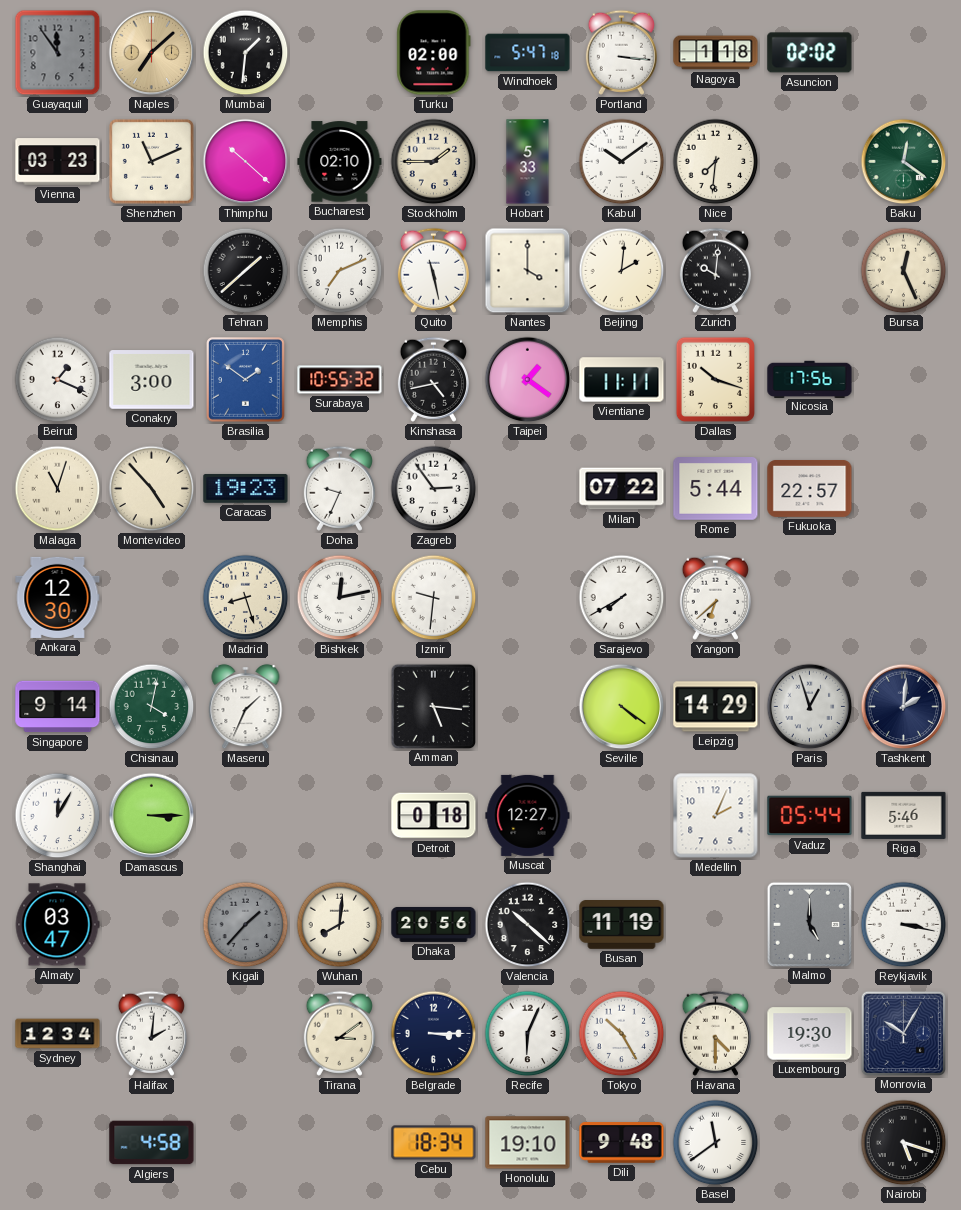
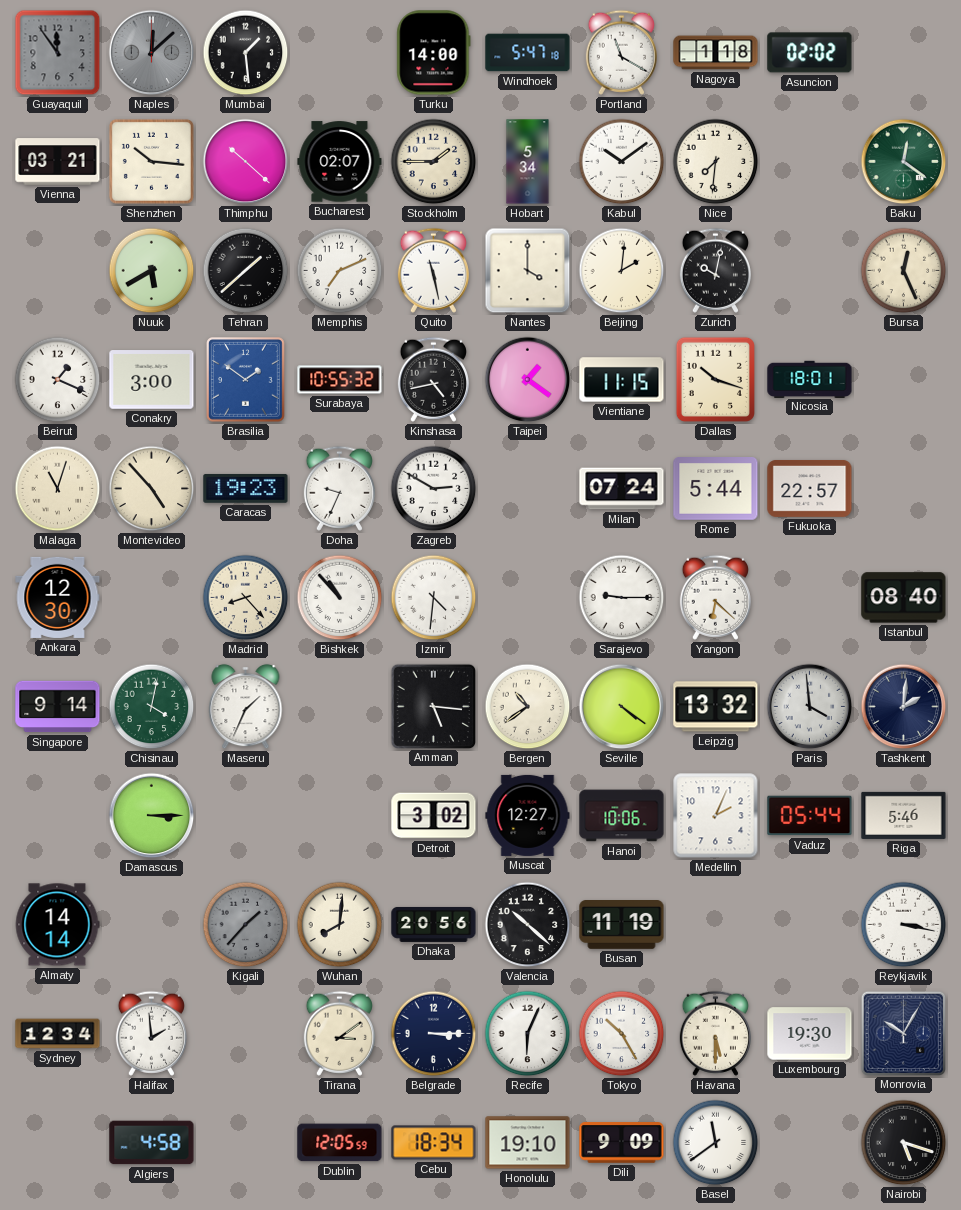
Naples: 7:08 -> 12:08 (152, 53)
Naples dial: champagne -> grey (152, 53)
Mumbai: 1:31 -> 1:29 (246, 53)
Turku: 02:00 -> 14:00 (434, 53)
Portland: 3:16 -> 11:20 (621, 52)
Vienna: 03:23 -> 03:21 (58, 162)
Shenzhen: 11:11 -> 10:16 (151, 161)
Bucharest: 02:10 -> 02:07 (340, 162)
Hobart: 5:33 -> 5:34 (528, 162)
Nuuk: none -> 5:40 (152, 271)
Zurich: 10:01 -> 10:02 (715, 270)
Vientiane: 11:11 -> 11:15 (622, 380)
Nicosia: 17:56 -> 18:01 (810, 379)
Zagreb: 2:54 -> 2:50 (434, 489)
Milan: 07:22 -> 07:24 (622, 489)
Madrid: 8:27 -> 8:23 (246, 598)
Bishkek: 12:13 -> 10:53 (340, 598)
Izmir: 9:31 -> 4:31 (434, 598)
Sarajevo: 7:40 -> 9:15 (622, 598)
Yangon: 6:38 -> 6:22 (715, 597)
Istanbul: none -> 08:40 (904, 598)
Bergen: none -> 10:39 (528, 707)
Leipzig: 14:29 -> 13:32 (716, 707)
Paris: 12:57 -> 3:59 (810, 707)
Shanghai: 12:05 -> none (58, 816)
Detroit: 0:18 -> 3:02 (434, 816)
Hanoi: none -> 10:06 (622, 816)
Almaty: 03:47 -> 14:14 (57, 925)
Malmo: 5:00 -> none (809, 924)
Halifax: 2:01 -> 1:59 (151, 1033)
Havana: 4:30 -> 5:30 (715, 1033)
Dublin: none -> 12:05 (340, 1143)
Dili: 9:48 -> 9:09 (622, 1143)
